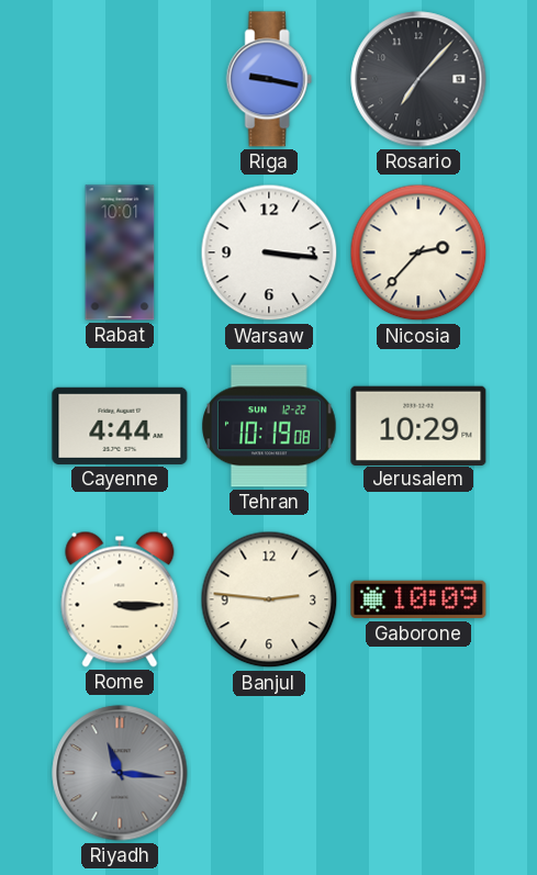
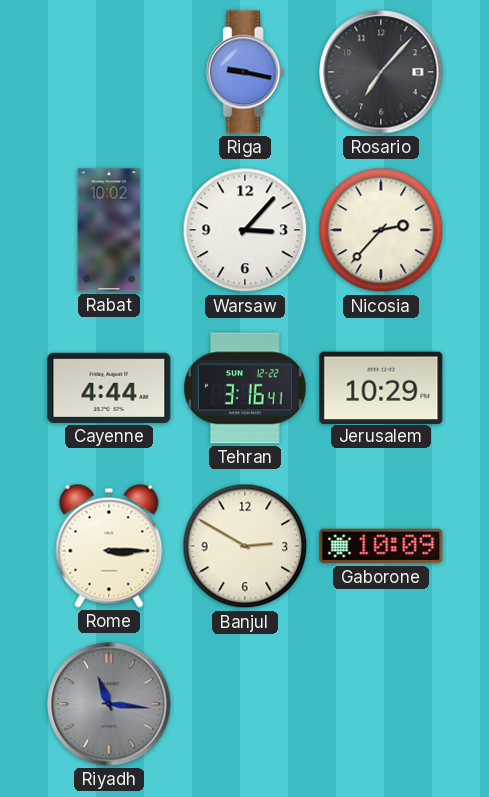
Rabat: 10:01 -> 10:02 (109, 230)
Warsaw: 3:16 -> 3:07 (245, 230)
Tehran: 10:19 -> 3:16 (246, 388)
Banjul: 2:46 -> 2:50 (245, 546)
